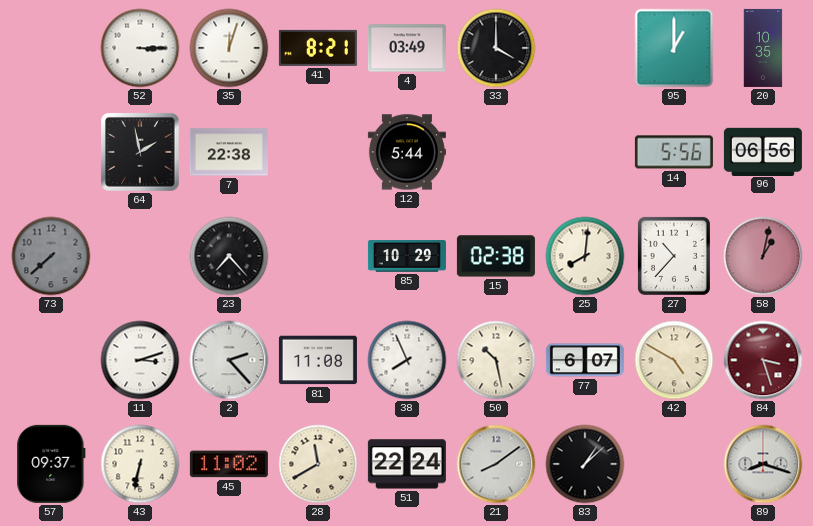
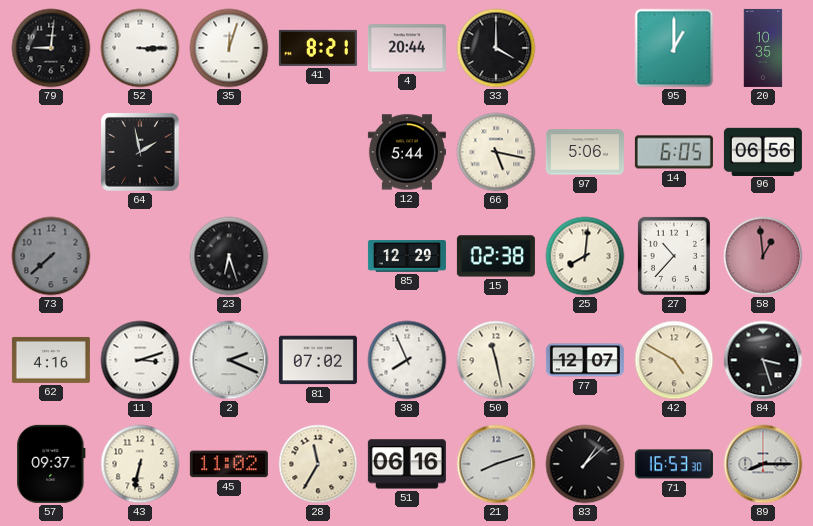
79: none -> 9:01 (51, 48)
4: 03:49 -> 20:44 (407, 48)
7: 22:38 -> none (229, 152)
66: none -> 5:17 (496, 152)
97: none -> 5:06 (585, 152)
14: 5:56 -> 6:05 (674, 152)
23: 7:23 -> 6:27 (229, 256)
85: 10:29 -> 12:29 (407, 256)
58: 1:02 -> 12:59 (763, 256)
62: none -> 4:16 (51, 360)
2: 2:23 -> 2:19 (229, 360)
81: 11:08 -> 07:02 (318, 360)
50: 10:28 -> 11:28 (496, 360)
77: 6:07 -> 12:07 (585, 360)
84 dial: burgundy -> black (763, 360)
28: 11:40 -> 11:35 (318, 464)
51: 22:24 -> 06:16 (407, 464)
21: 8:09 -> 8:12 (496, 464)
71: none -> 16:53 (674, 464)
89: 8:18 -> 8:15 (763, 464)
